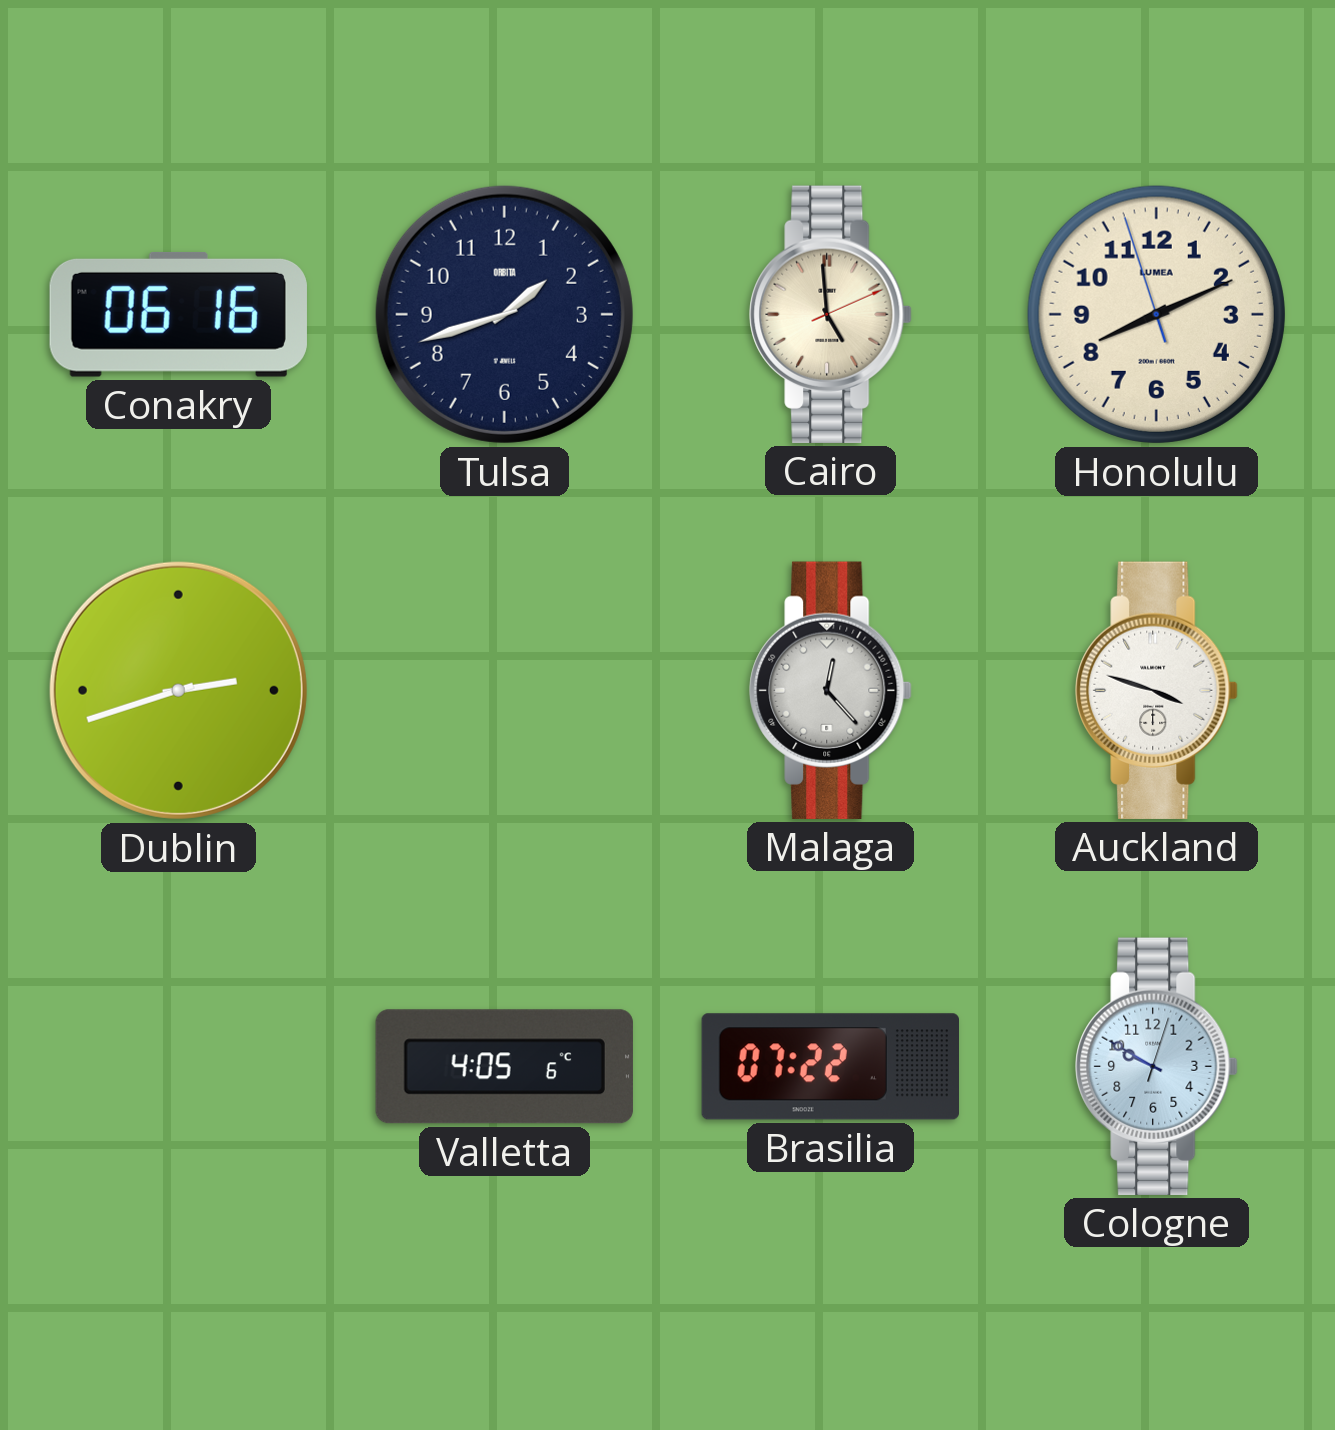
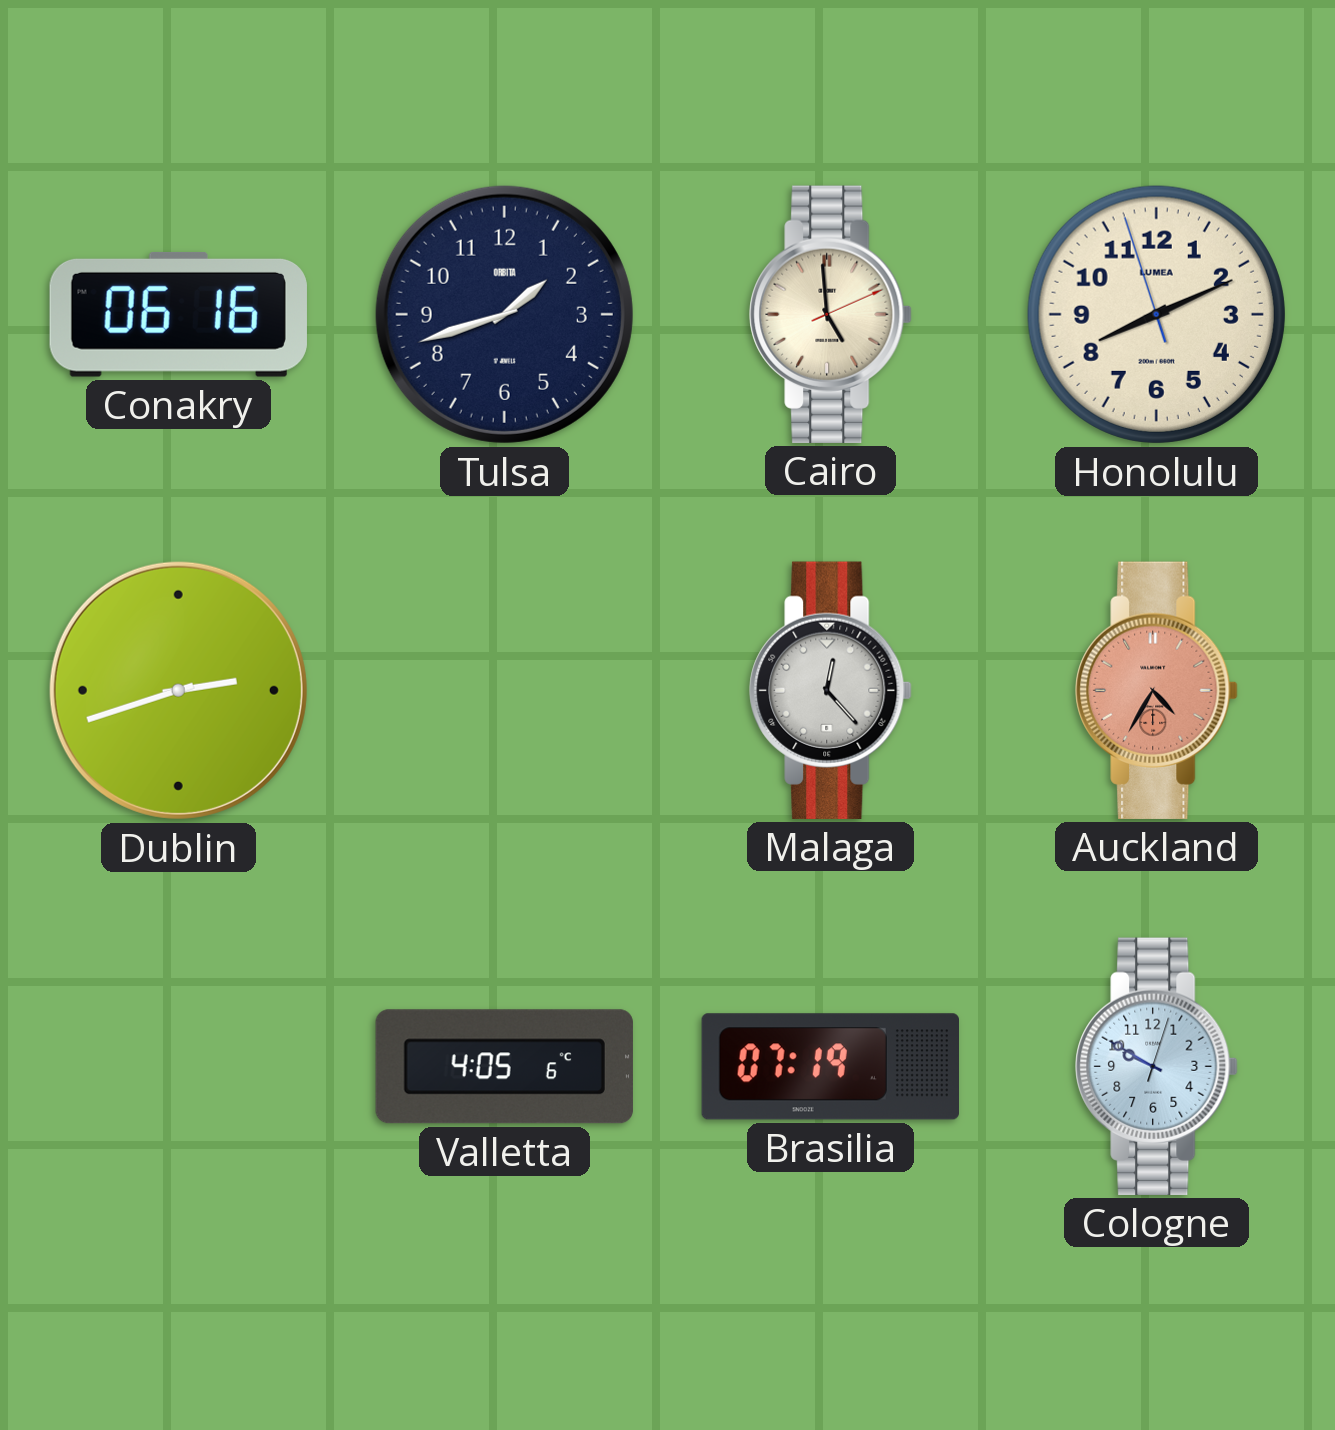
Auckland: 3:48 -> 4:35 (1157, 690)
Auckland dial: white -> salmon (1157, 690)
Brasilia: 07:22 -> 07:19 (830, 1067)
